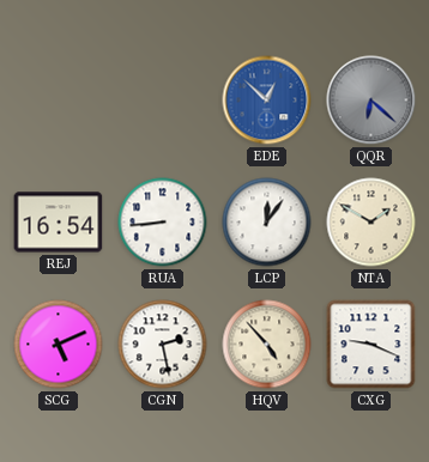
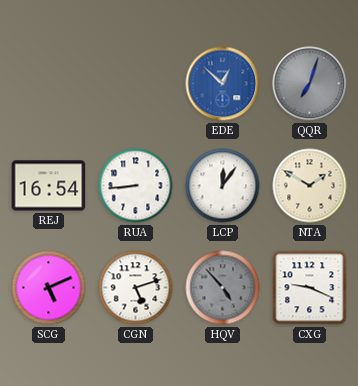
QQR: 6:22 -> 7:03 (310, 84)
CGN: 2:28 -> 5:12 (136, 288)
HQV dial: cream -> grey (223, 288)
